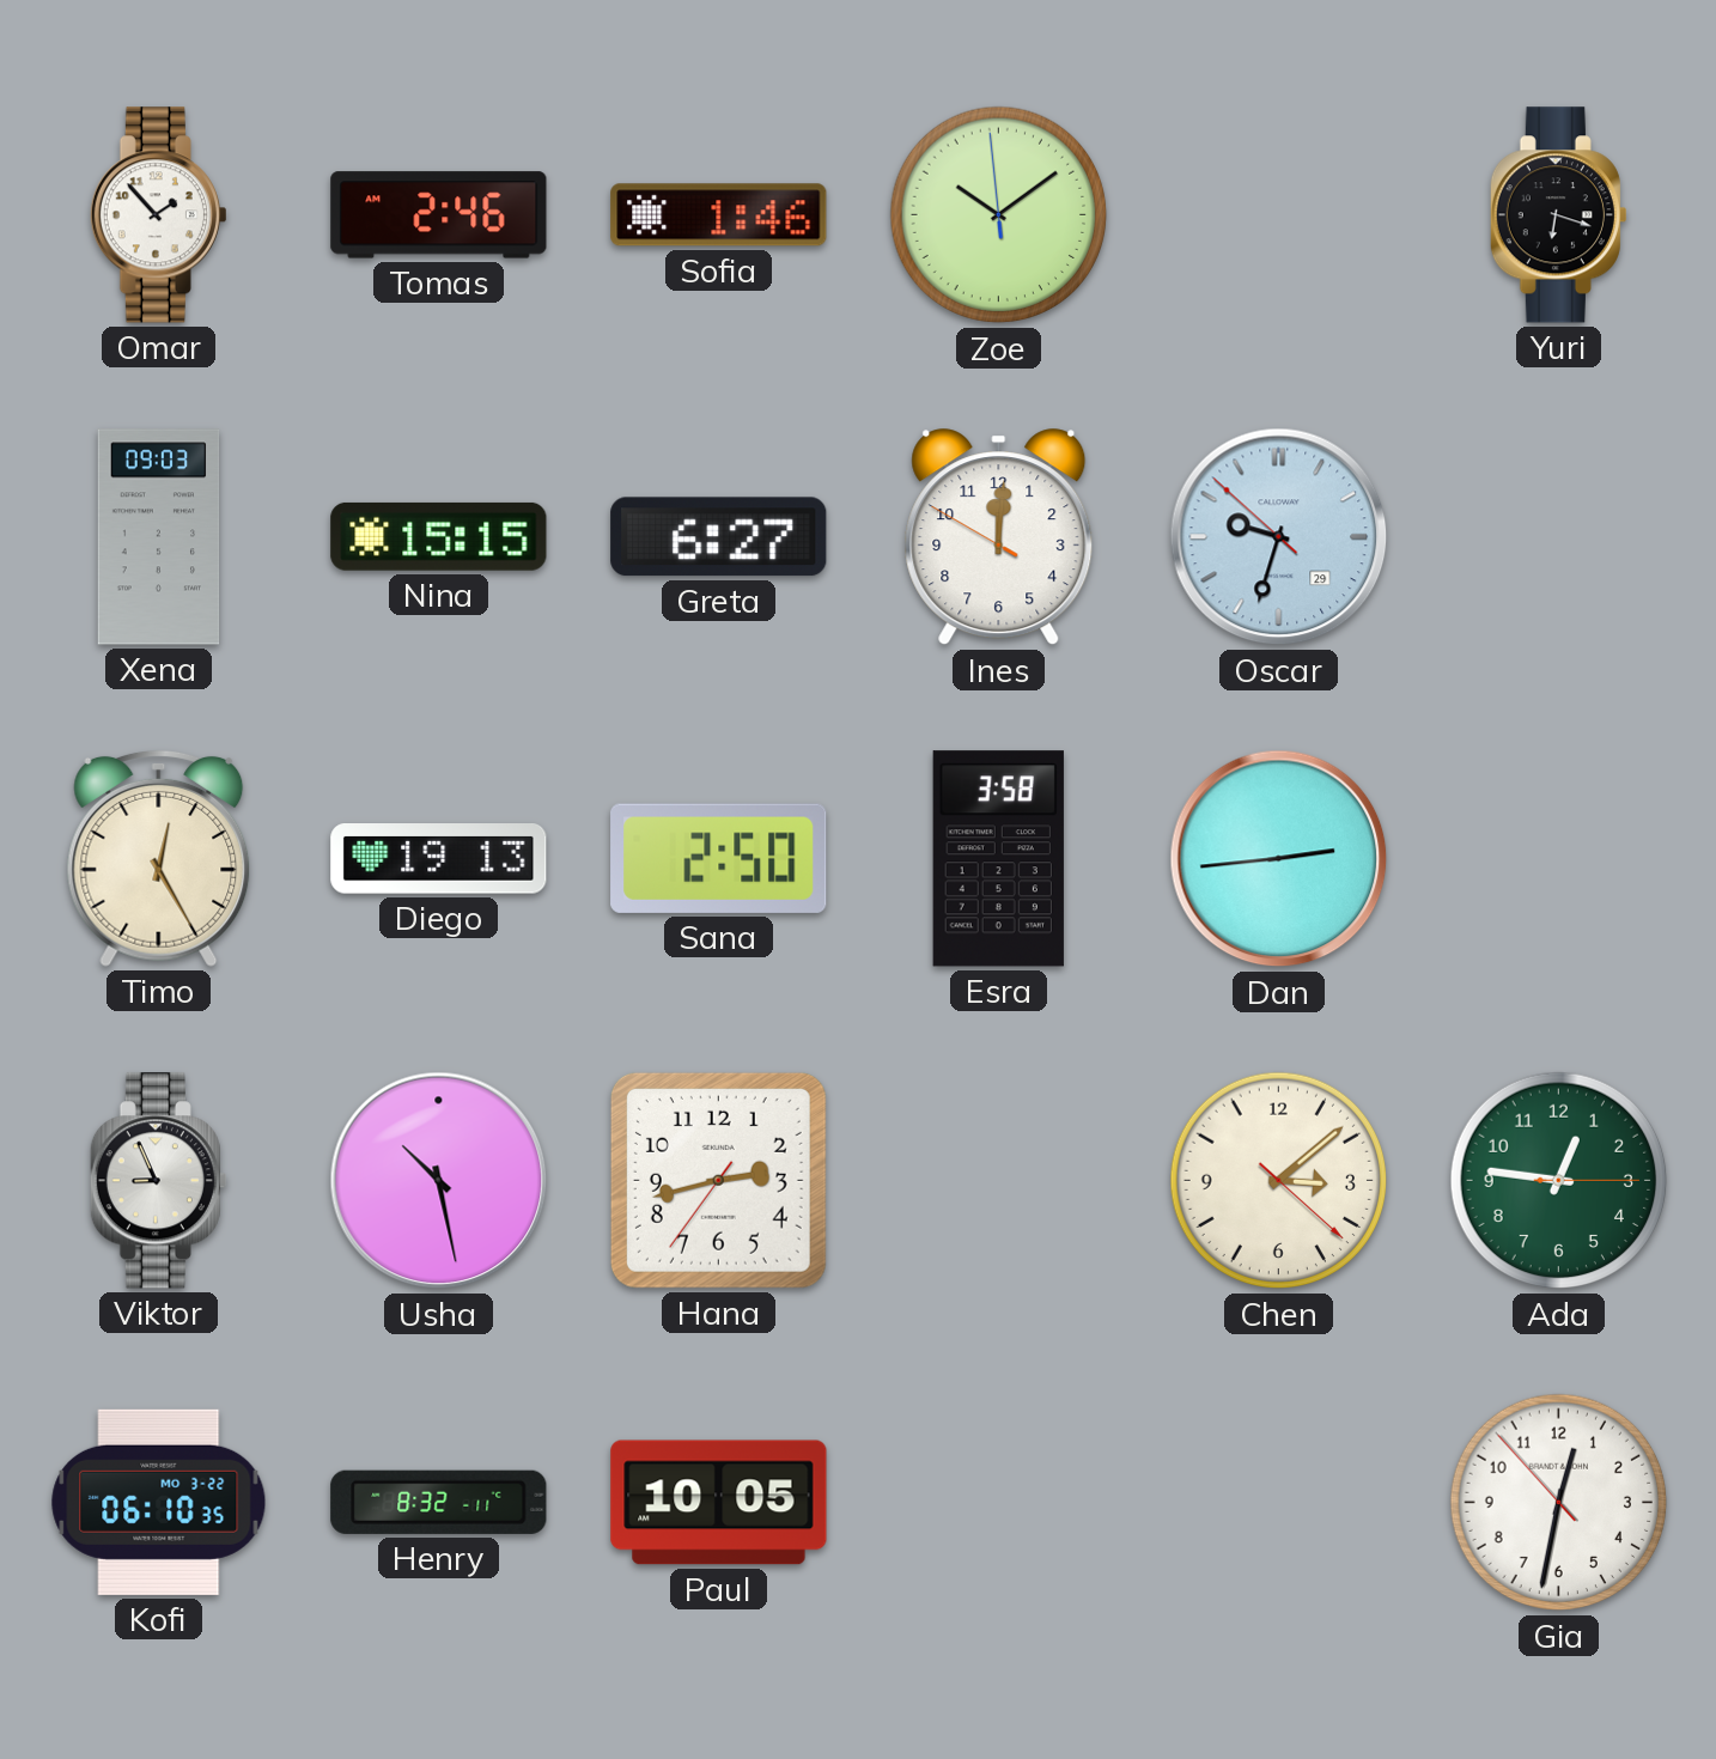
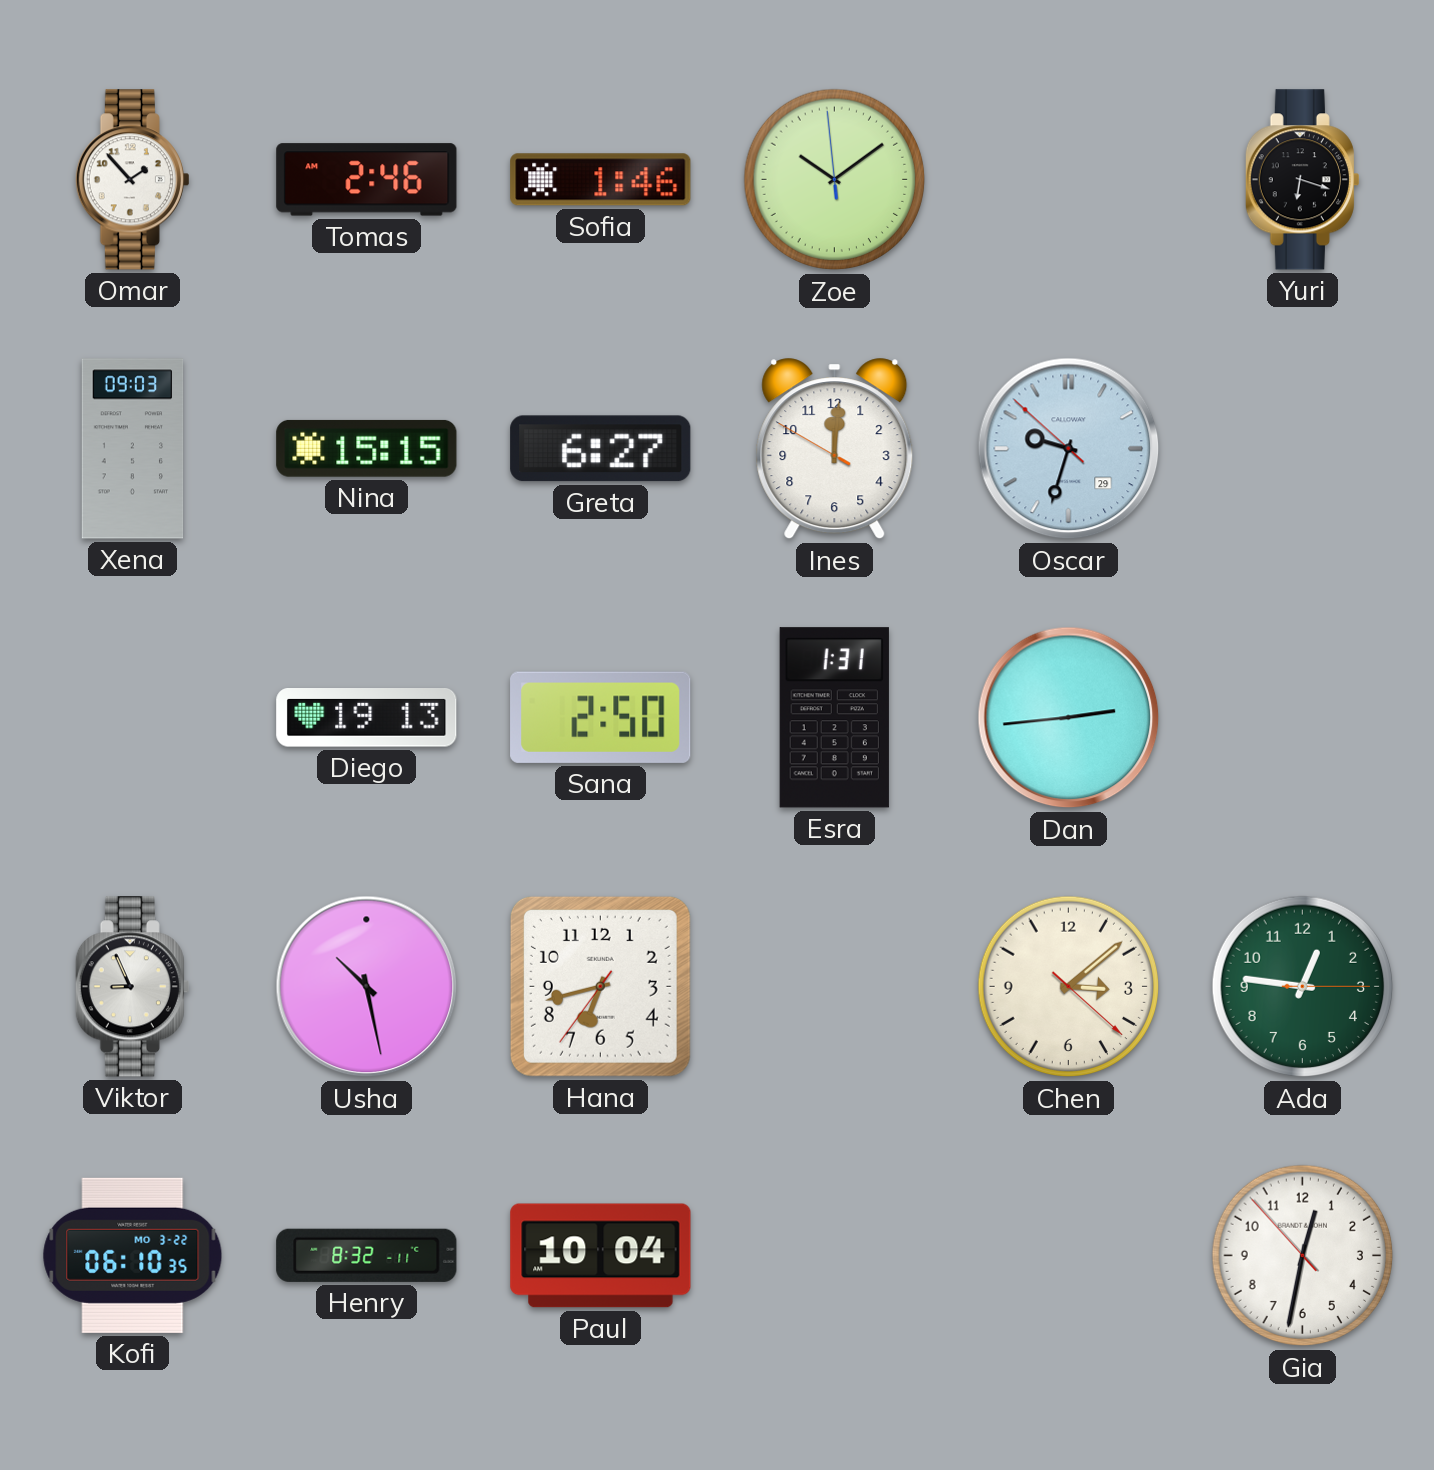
Timo: 12:25 -> none (159, 858)
Esra: 3:58 -> 1:31 (834, 718)
Hana: 2:42 -> 6:42 (600, 986)
Paul: 10:05 -> 10:04 (601, 1256)
